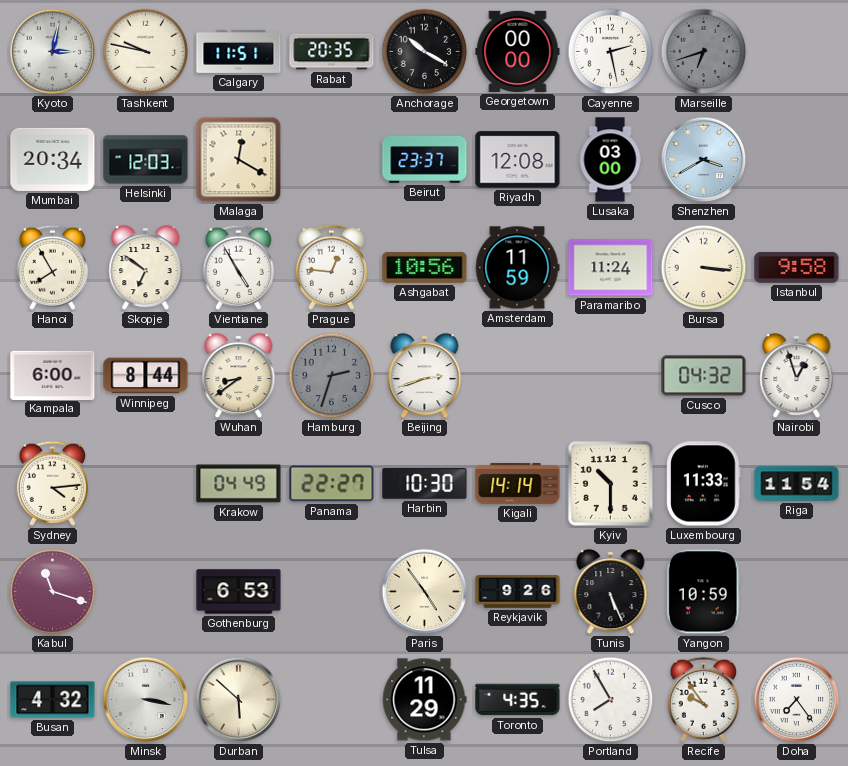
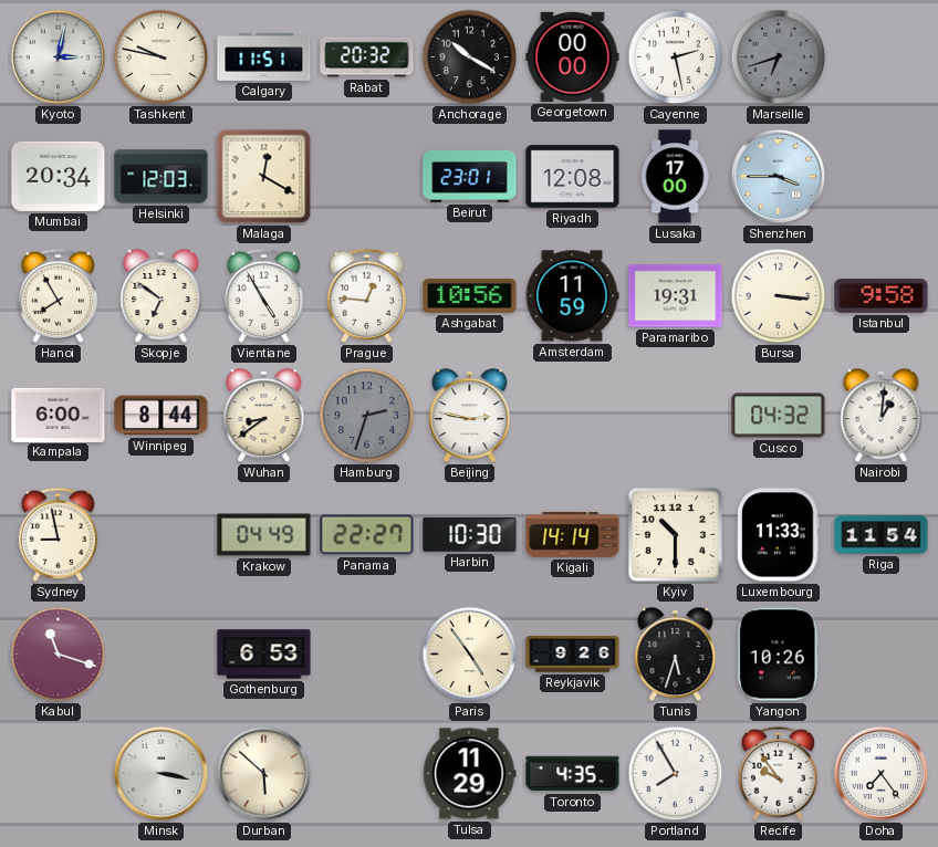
Rabat: 20:35 -> 20:32 (367, 57)
Beirut: 23:37 -> 23:01 (470, 177)
Lusaka: 03:00 -> 17:00 (675, 177)
Shenzhen: 3:40 -> 3:45 (779, 177)
Paramaribo: 11:24 -> 19:31 (676, 296)
Beijing: 2:42 -> 2:47 (470, 416)
Nairobi: 12:57 -> 1:01 (882, 416)
Sydney: 4:14 -> 8:58 (58, 534)
Tunis: 5:26 -> 5:33 (676, 655)
Yangon: 10:59 -> 10:26 (778, 655)
Busan: 4:32 -> none (53, 700)
